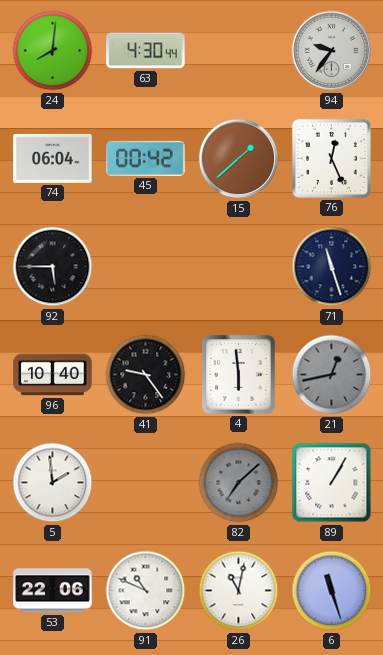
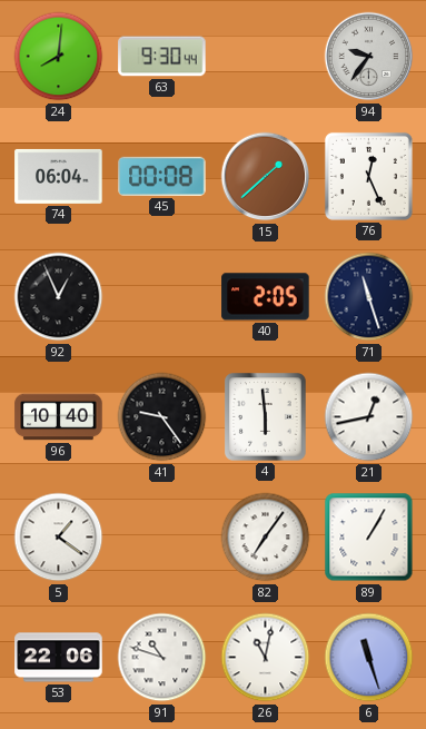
63: 4:30 -> 9:30 (162, 57)
45: 00:42 -> 00:08 (162, 176)
92: 5:45 -> 12:56 (59, 297)
40: none -> 2:05 (266, 297)
21 dial: grey -> white (369, 417)
5: 1:59 -> 1:21 (59, 538)
82: 7:08 -> 7:06 (266, 538)
82 dial: grey -> white (266, 538)
91: 10:49 -> 10:48 (162, 658)
